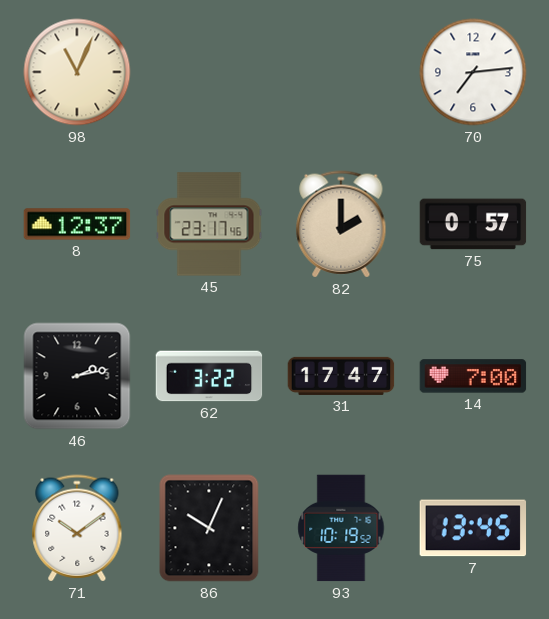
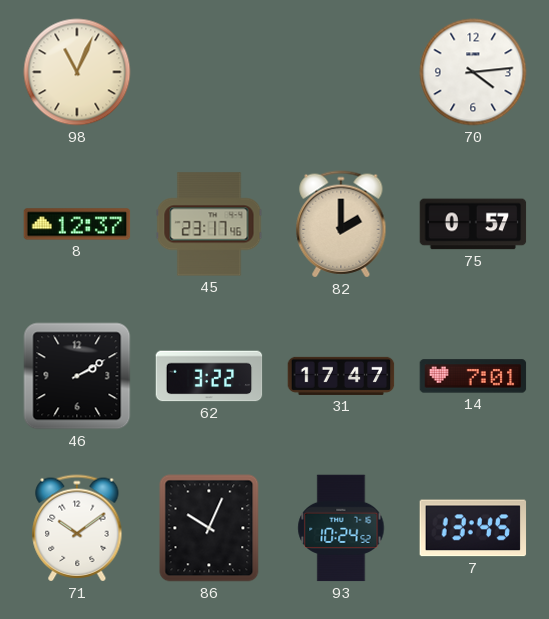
70: 7:14 -> 4:14 (473, 72)
46: 2:13 -> 2:10 (77, 376)
14: 7:00 -> 7:01 (473, 376)
93: 10:19 -> 10:24 (341, 528)
